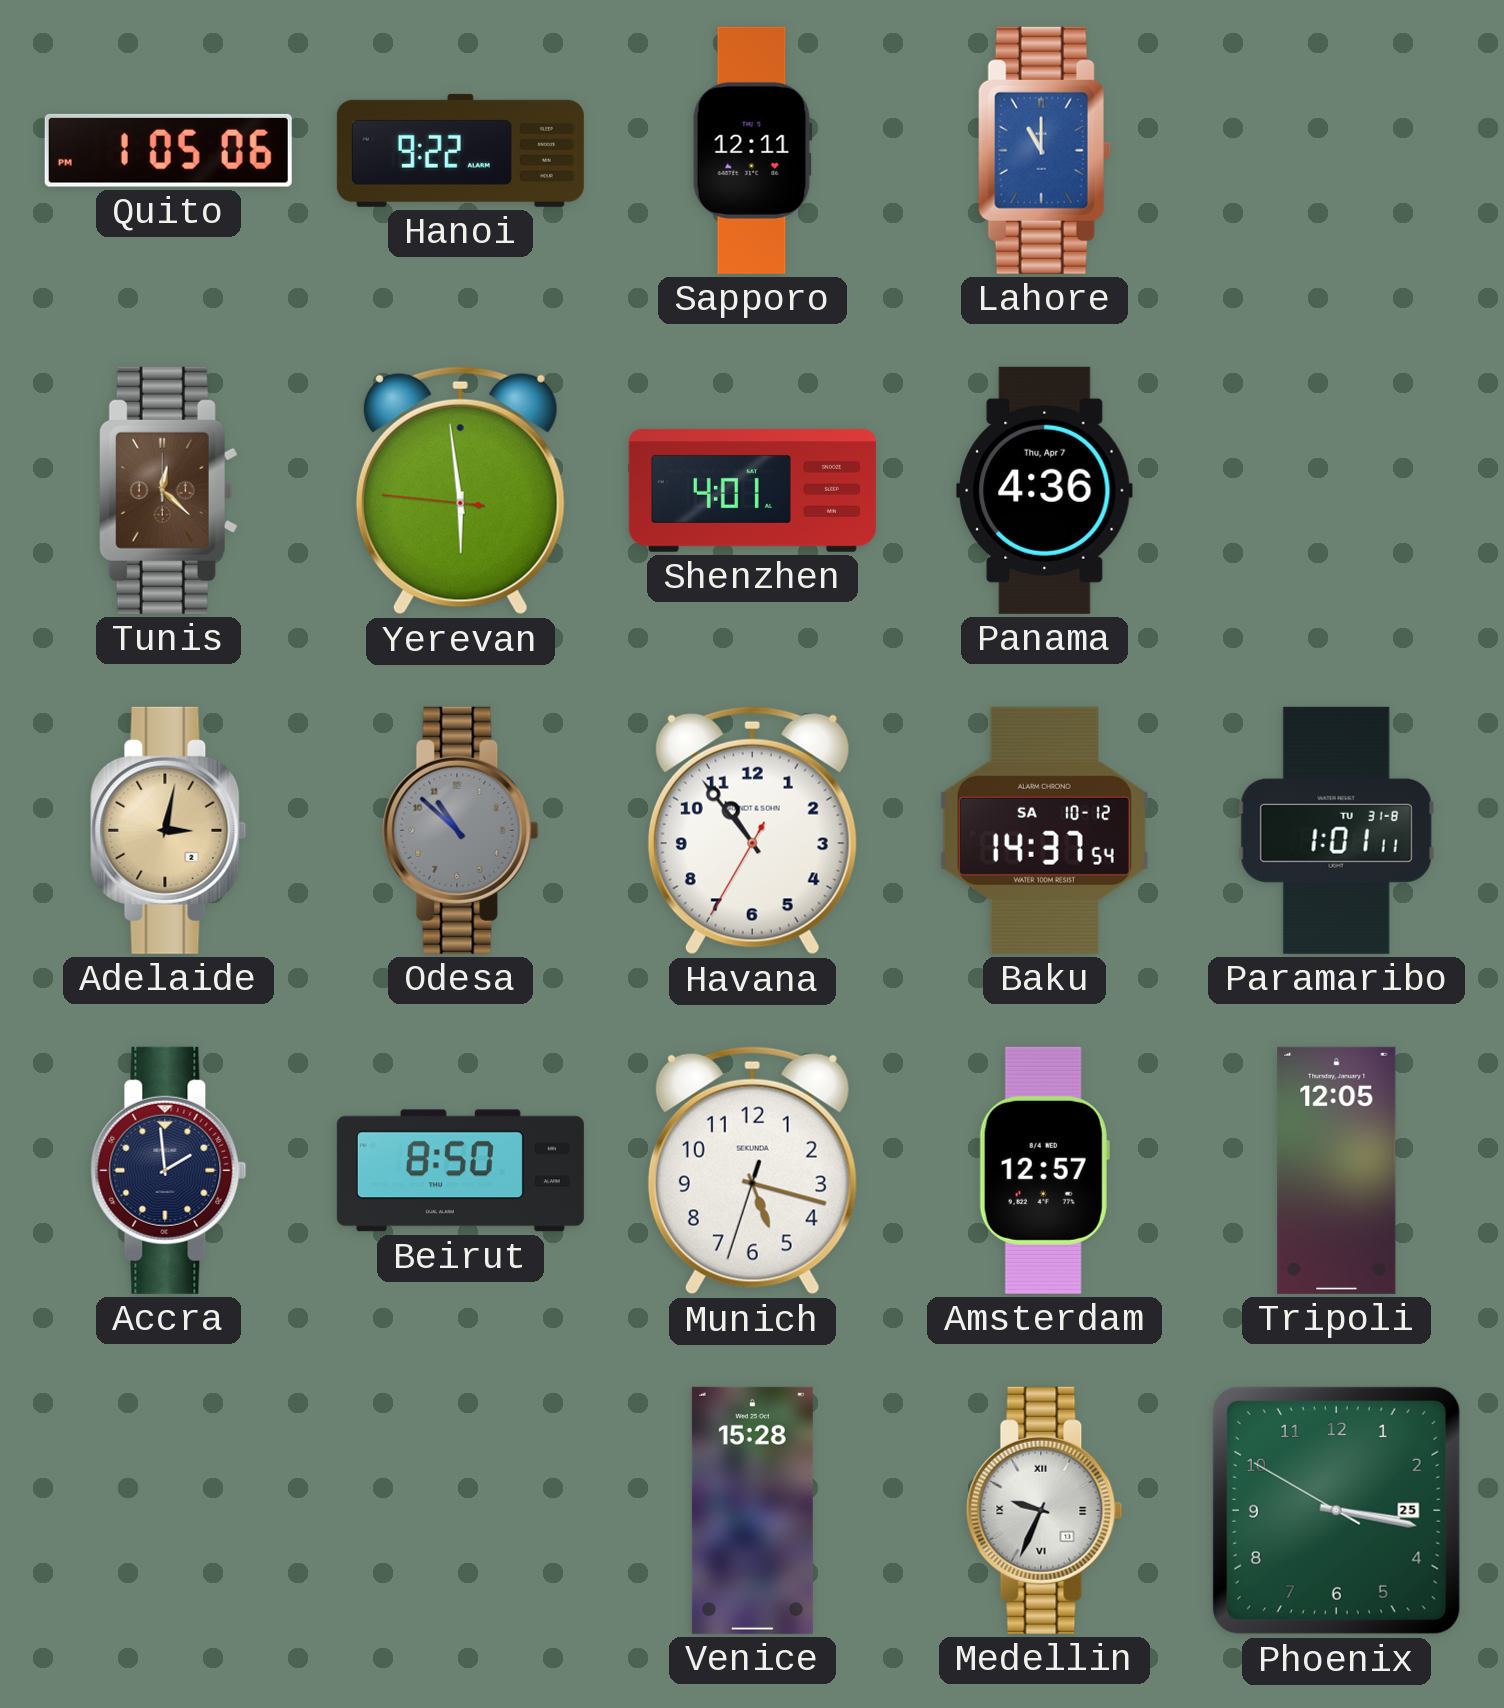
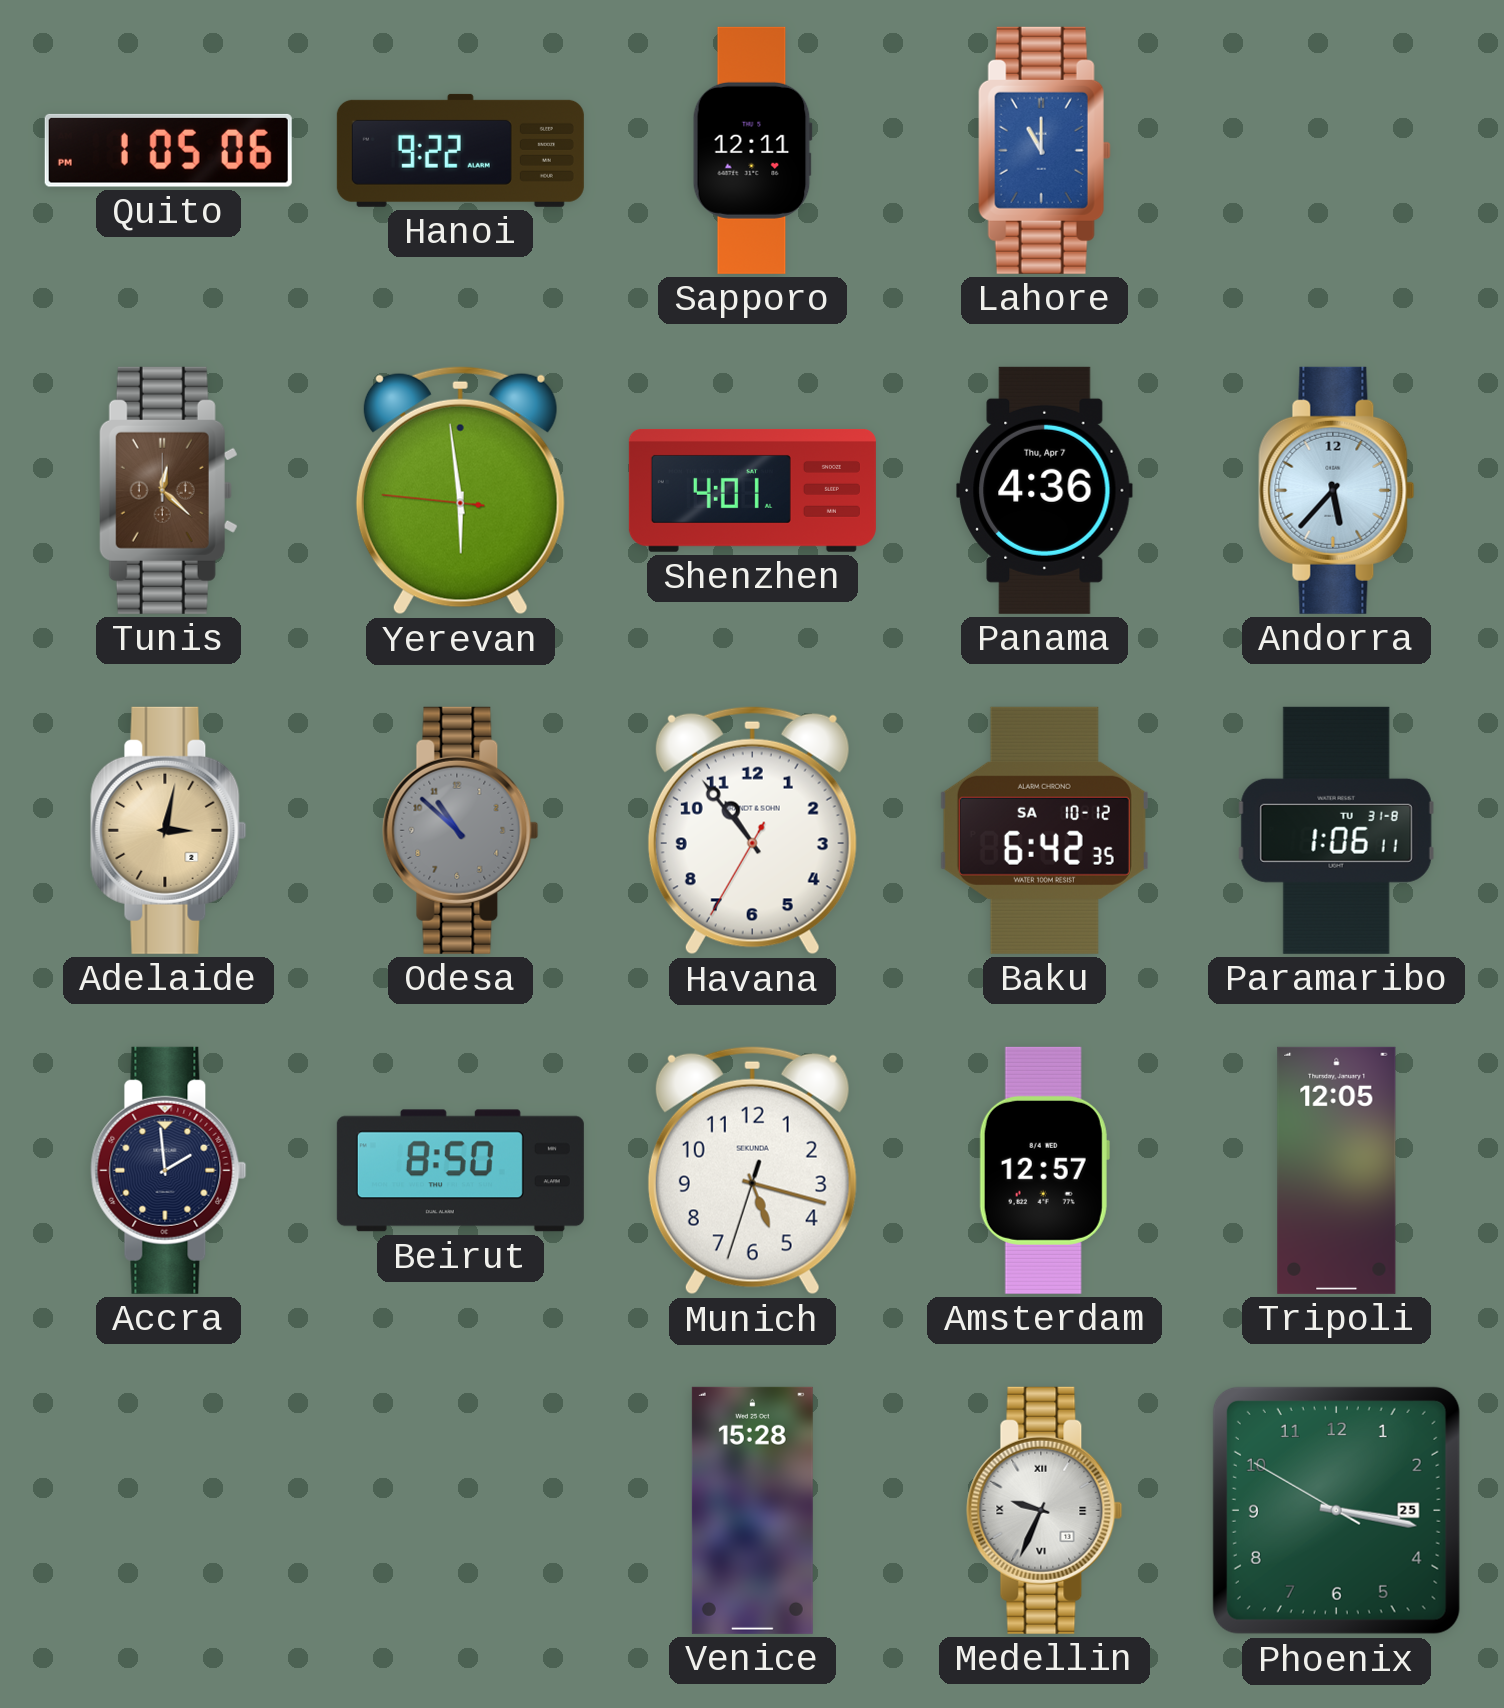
Andorra: none -> 5:37 (1337, 490)
Baku: 14:37 -> 6:42 (1044, 830)
Paramaribo: 1:01 -> 1:06 (1336, 830)
